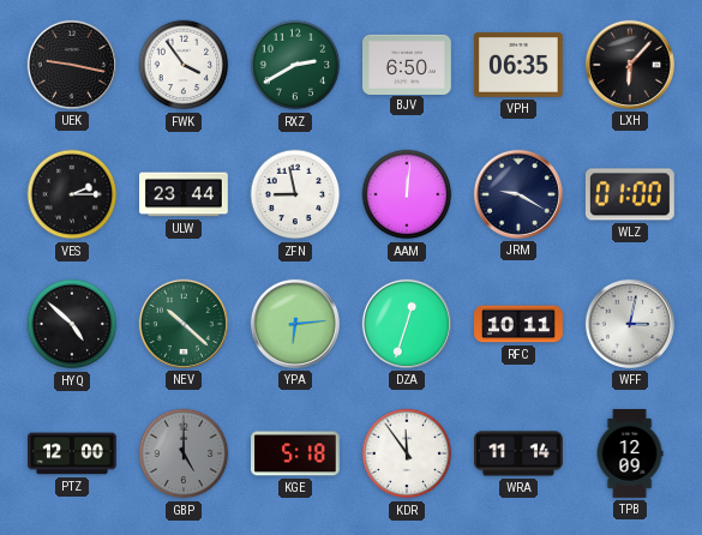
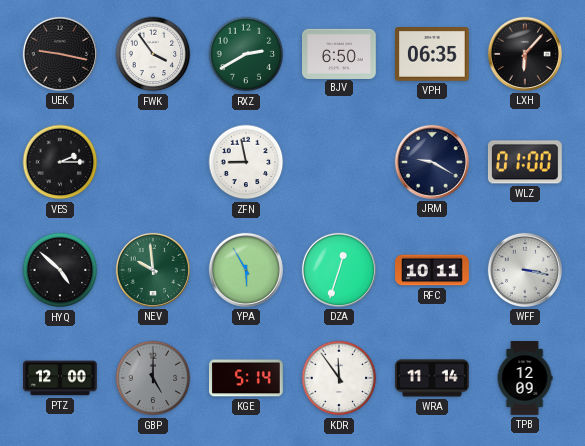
ULW: 23:44 -> none (185, 194)
AAM: 12:01 -> none (407, 194)
NEV: 10:22 -> 9:59 (153, 270)
YPA: 6:14 -> 5:55 (246, 270)
WFF: 3:02 -> 3:17 (525, 270)
KGE: 5:18 -> 5:14 (247, 378)
